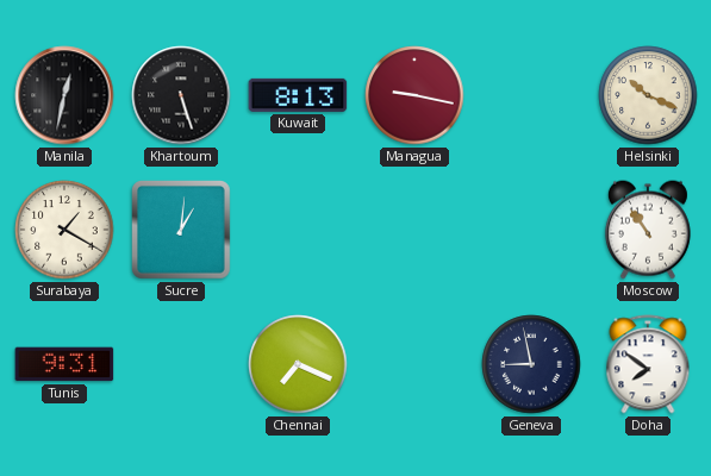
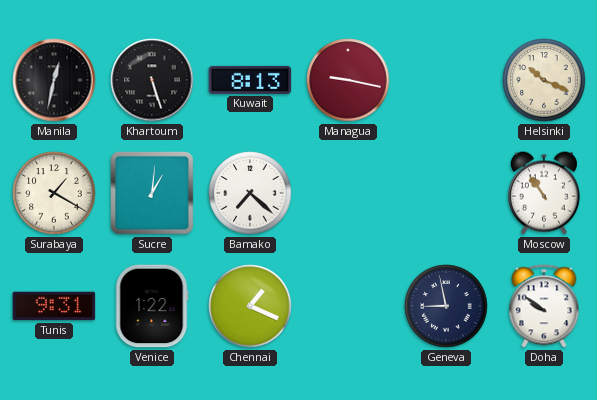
Bamako: none -> 7:22 (250, 193)
Venice: none -> 1:22 (152, 306)
Chennai: 7:19 -> 1:19 (250, 306)
Doha: 7:51 -> 9:51 (544, 306)
